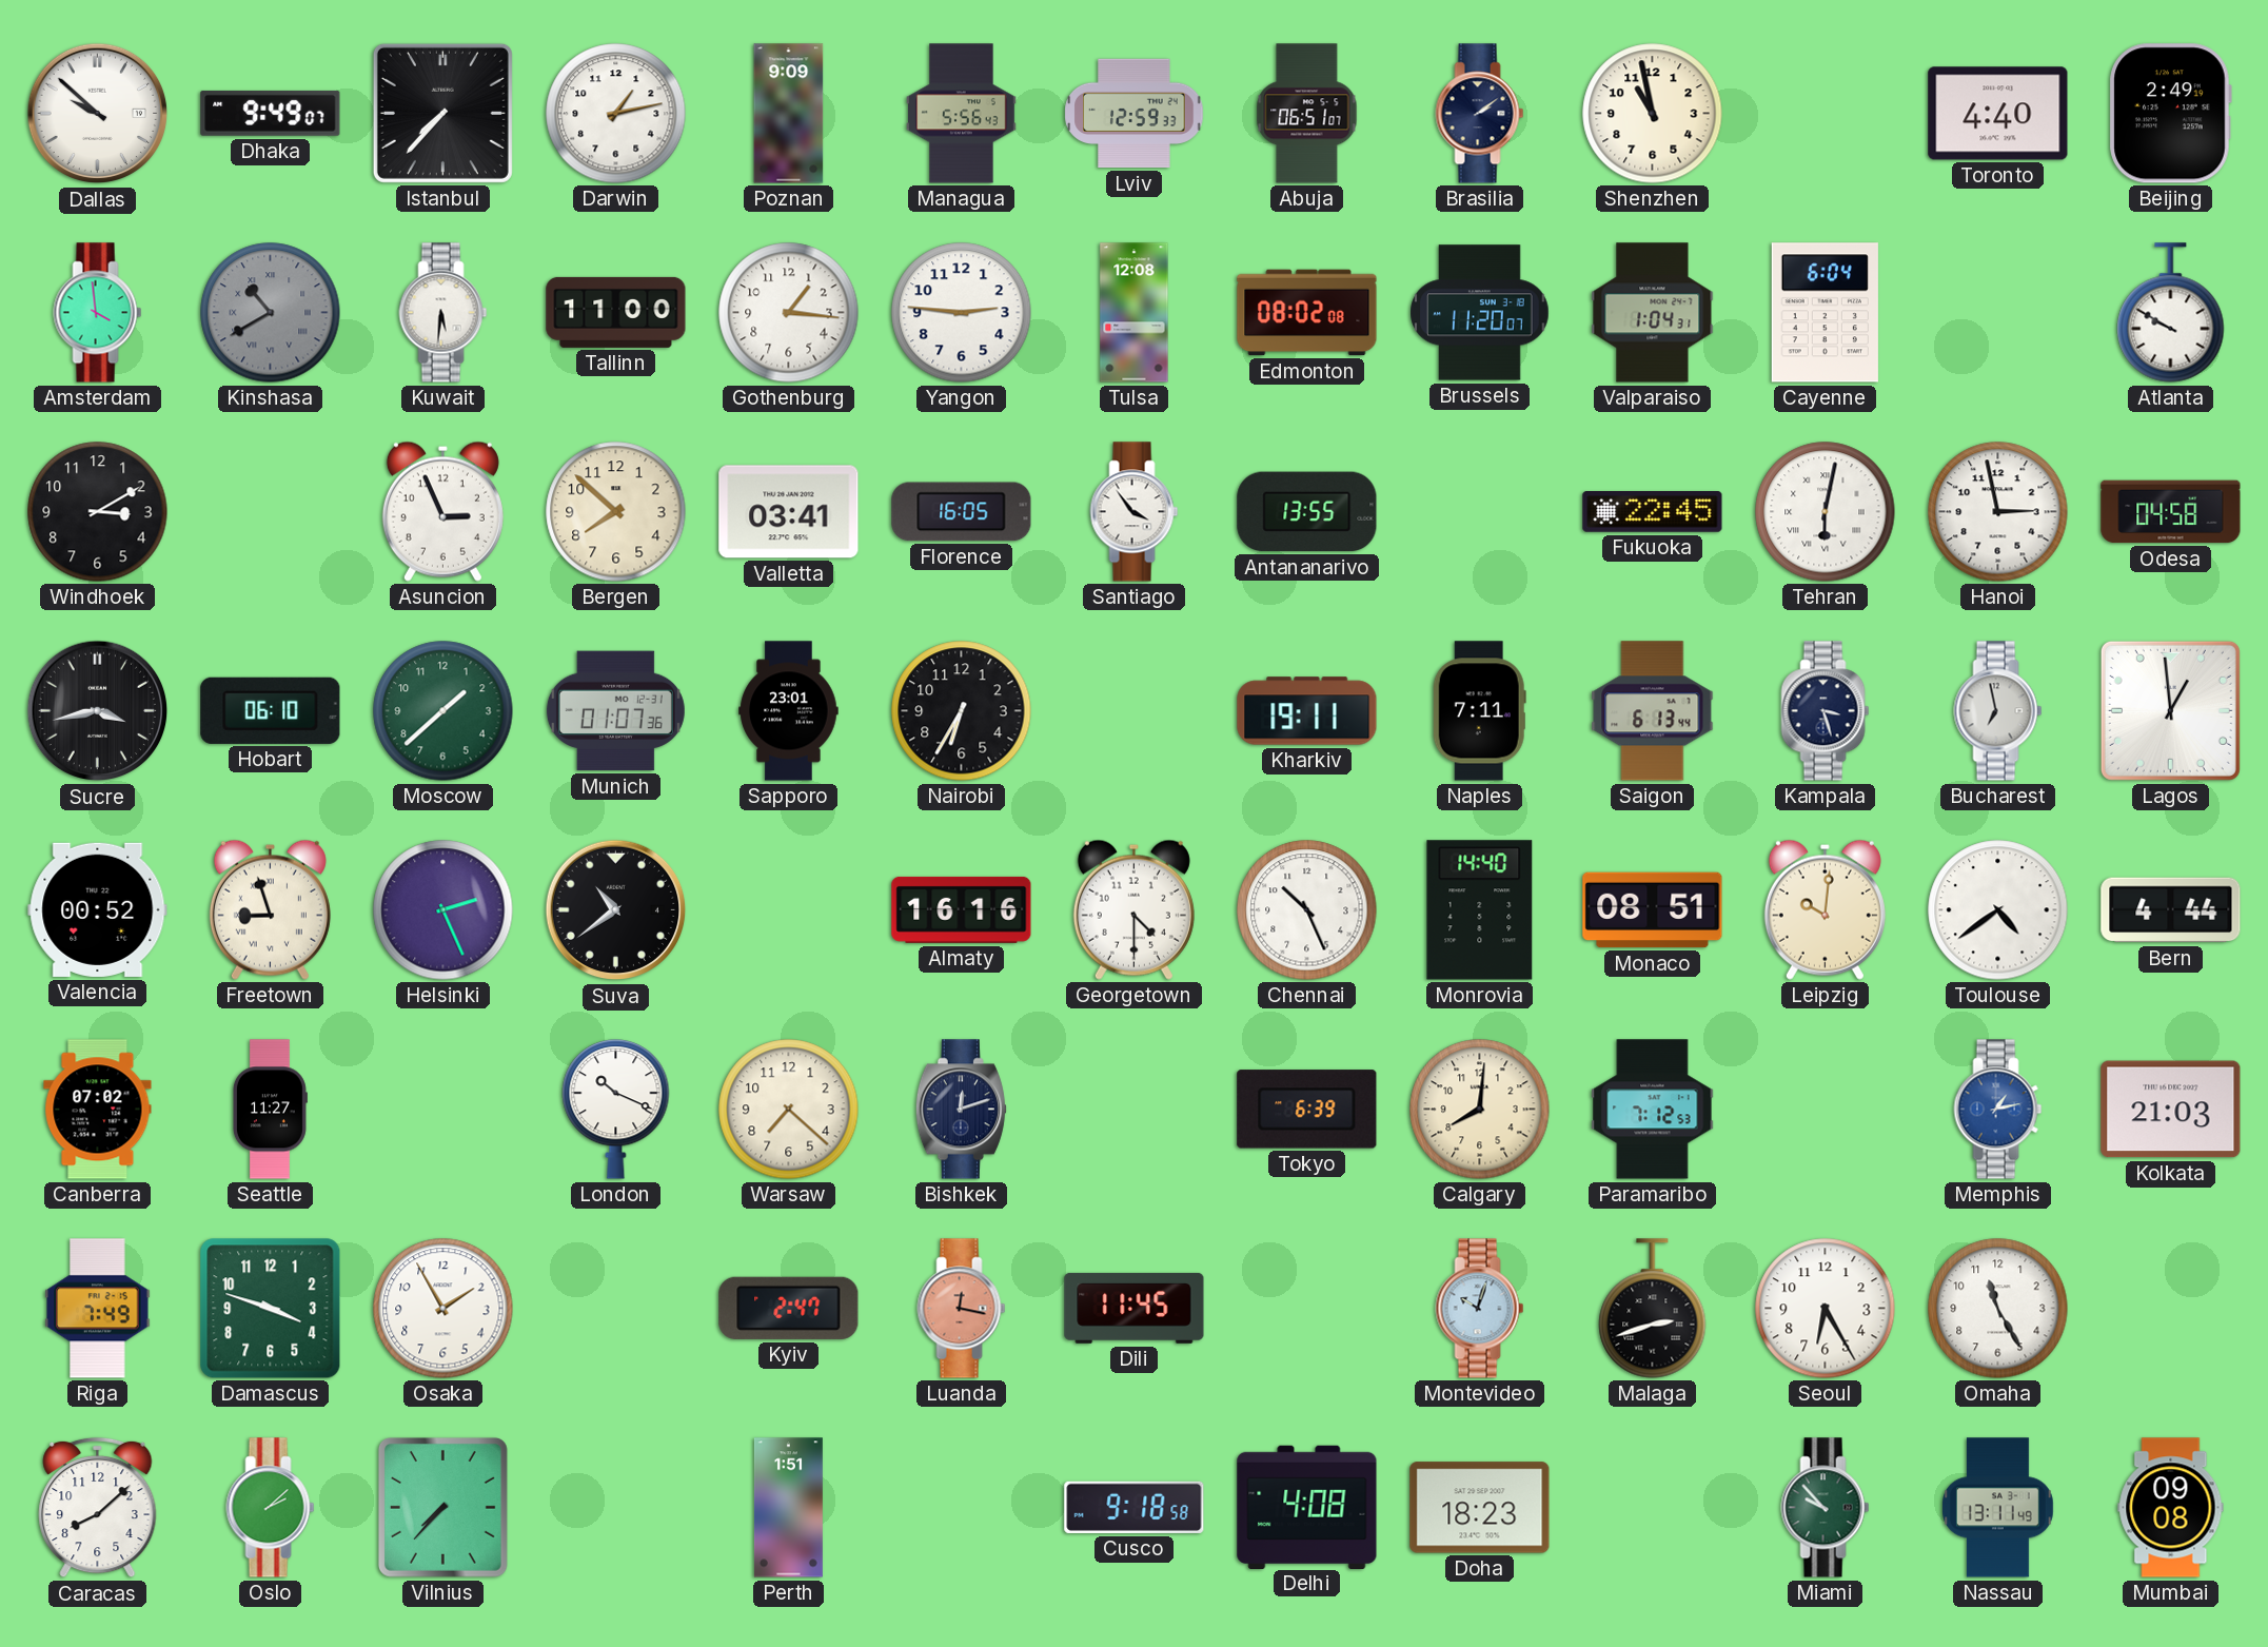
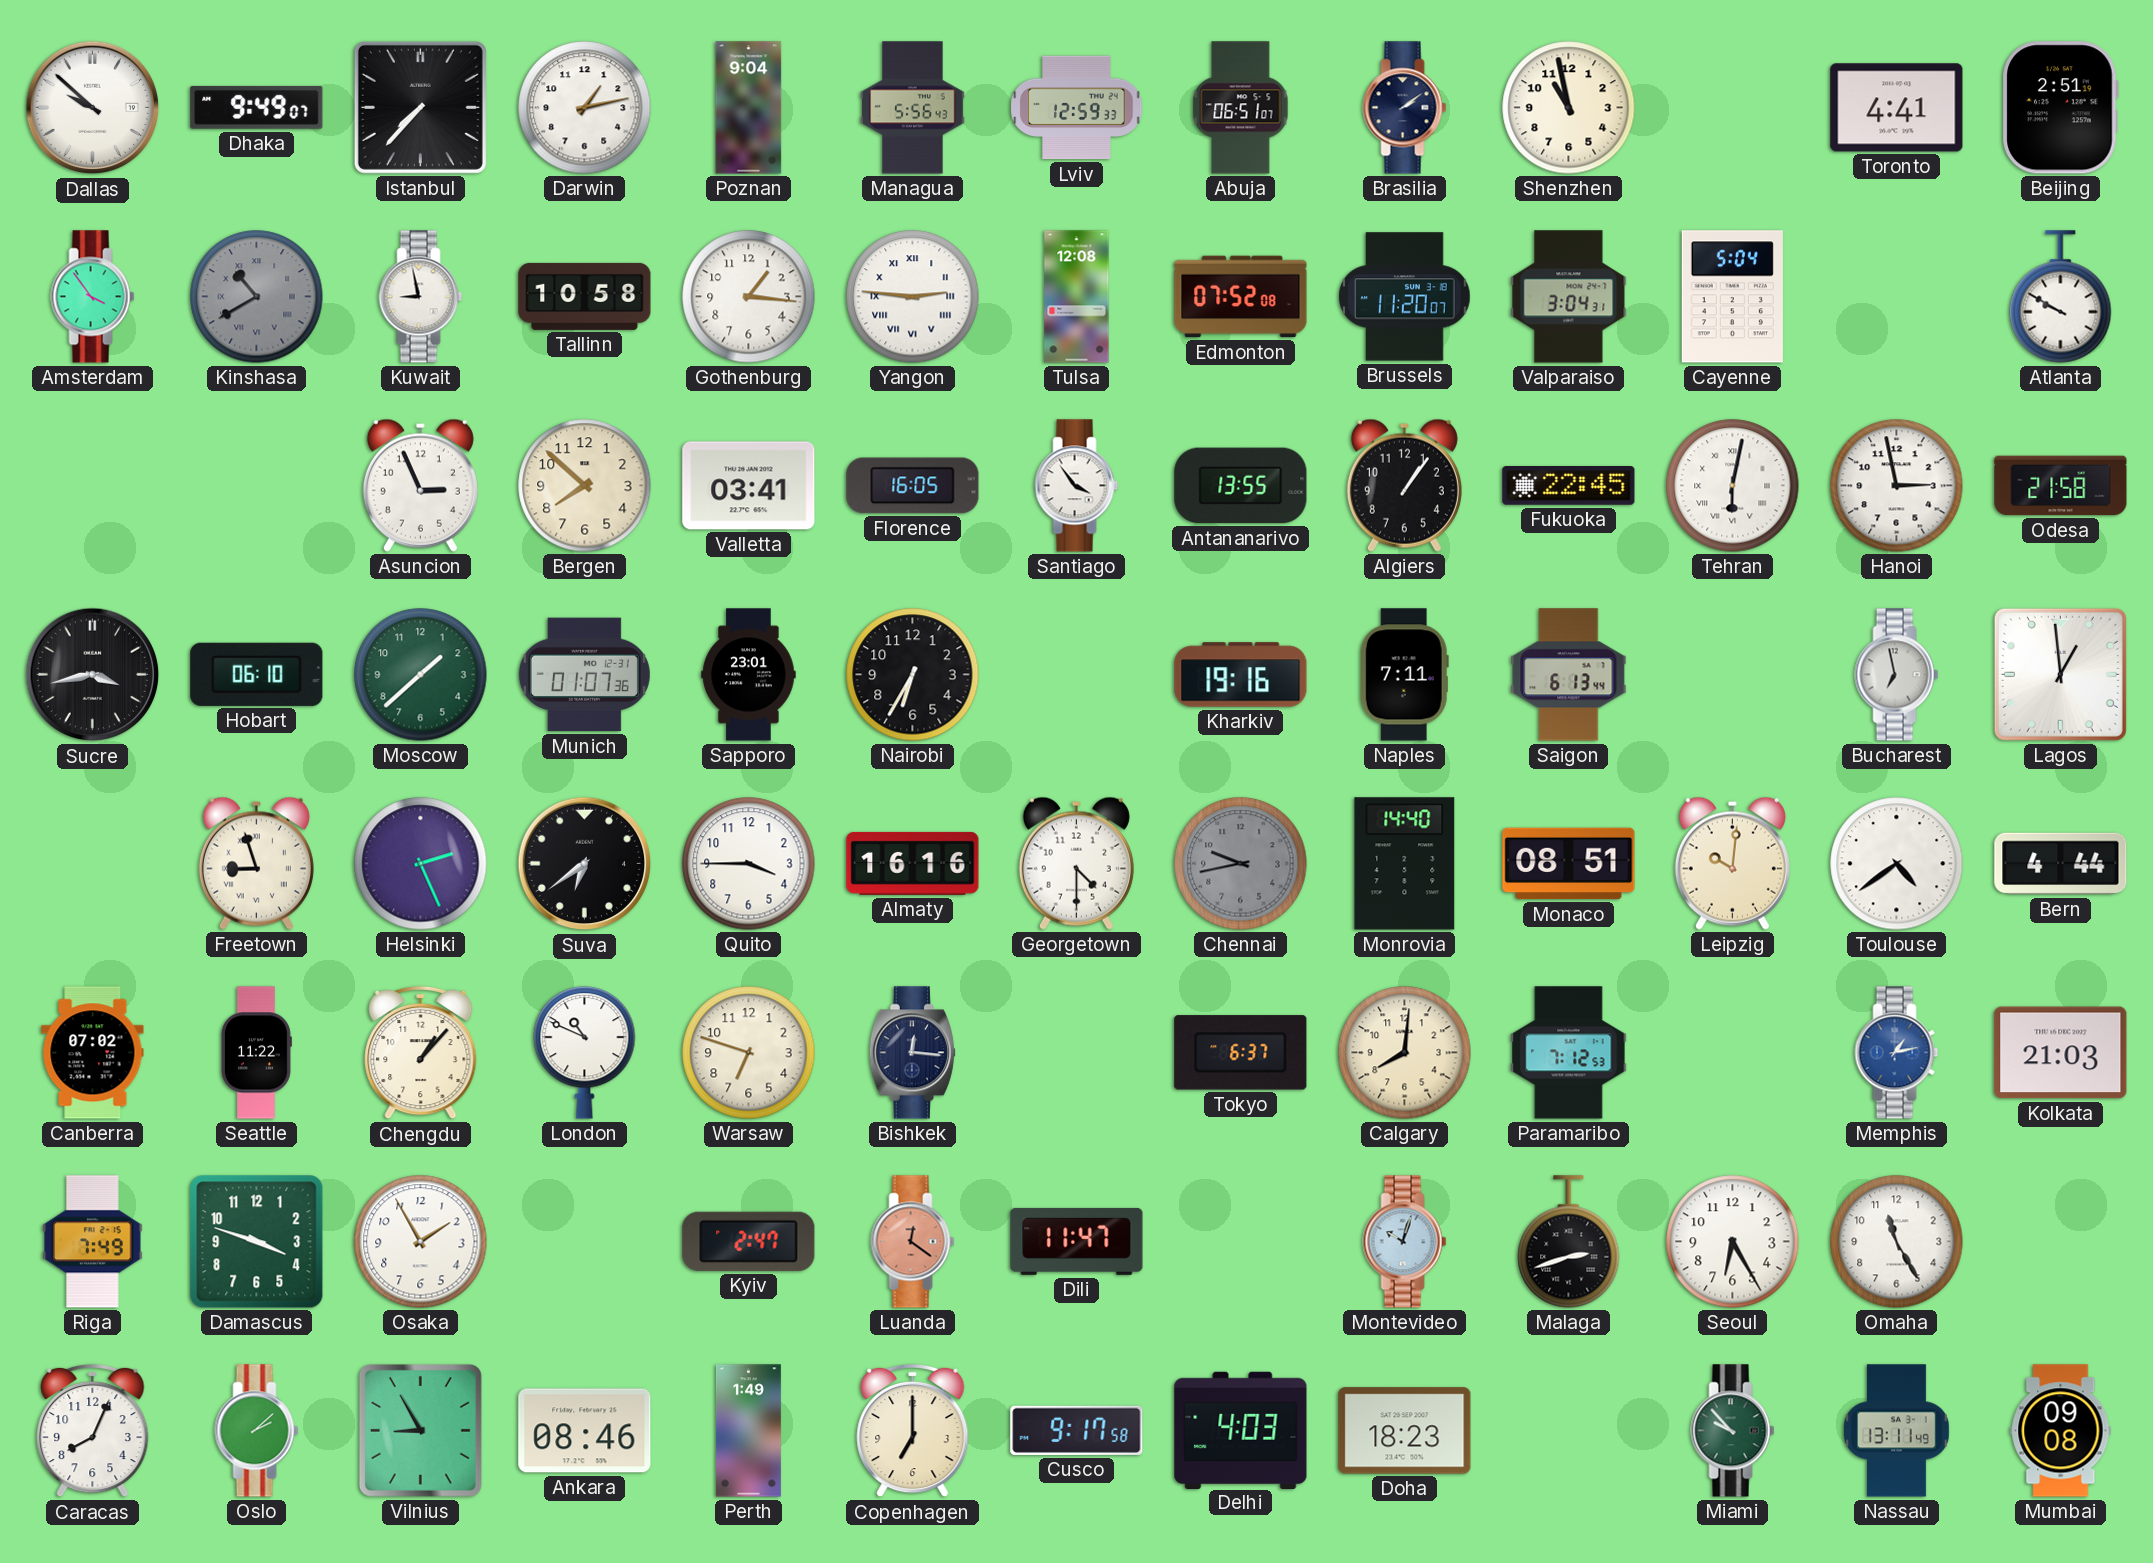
Poznan: 9:09 -> 9:04 (749, 108)
Toronto: 4:40 -> 4:41 (1897, 108)
Beijing: 2:49 -> 2:51 (2060, 108)
Amsterdam: 3:59 -> 3:54 (93, 297)
Kuwait: 5:31 -> 8:58 (421, 297)
Tallinn: 11:00 -> 10:58 (585, 296)
Yangon numerals: Arabic -> Roman (913, 297)
Edmonton: 08:02 -> 07:52 (1241, 297)
Valparaiso: 1:04 -> 3:04 (1569, 297)
Cayenne: 6:04 -> 5:04 (1732, 297)
Windhoek: 3:10 -> none (98, 512)
Algiers: none -> 1:06 (1404, 485)
Odesa: 04:58 -> 21:58 (2061, 486)
Kharkiv: 19:11 -> 19:16 (1241, 675)
Kampala: 3:27 -> none (1826, 711)
Valencia: 00:52 -> none (98, 909)
Suva: 10:39 -> 6:39 (585, 864)
Quito: none -> 3:45 (749, 864)
Chennai: 10:26 -> 9:43 (1241, 864)
Chennai dial: white -> grey (1241, 864)
Seattle: 11:27 -> 11:22 (256, 1053)
Chengdu: none -> 1:07 (421, 1053)
London: 10:19 -> 10:49 (585, 1053)
Warsaw: 7:22 -> 6:48 (749, 1053)
Bishkek: 12:12 -> 12:16 (912, 1053)
Tokyo: 6:39 -> 6:37 (1241, 1053)
Luanda: 12:17 -> 12:21 (913, 1242)
Dili: 11:45 -> 11:47 (1077, 1241)
Caracas: 8:08 -> 8:04 (93, 1431)
Vilnius: 7:37 -> 8:55 (420, 1430)
Ankara: none -> 08:46 (585, 1431)
Perth: 1:51 -> 1:49 (748, 1431)
Copenhagen: none -> 7:00 (913, 1431)
Cusco: 9:18 -> 9:17 (1077, 1430)
Delhi: 4:08 -> 4:03 (1241, 1430)
